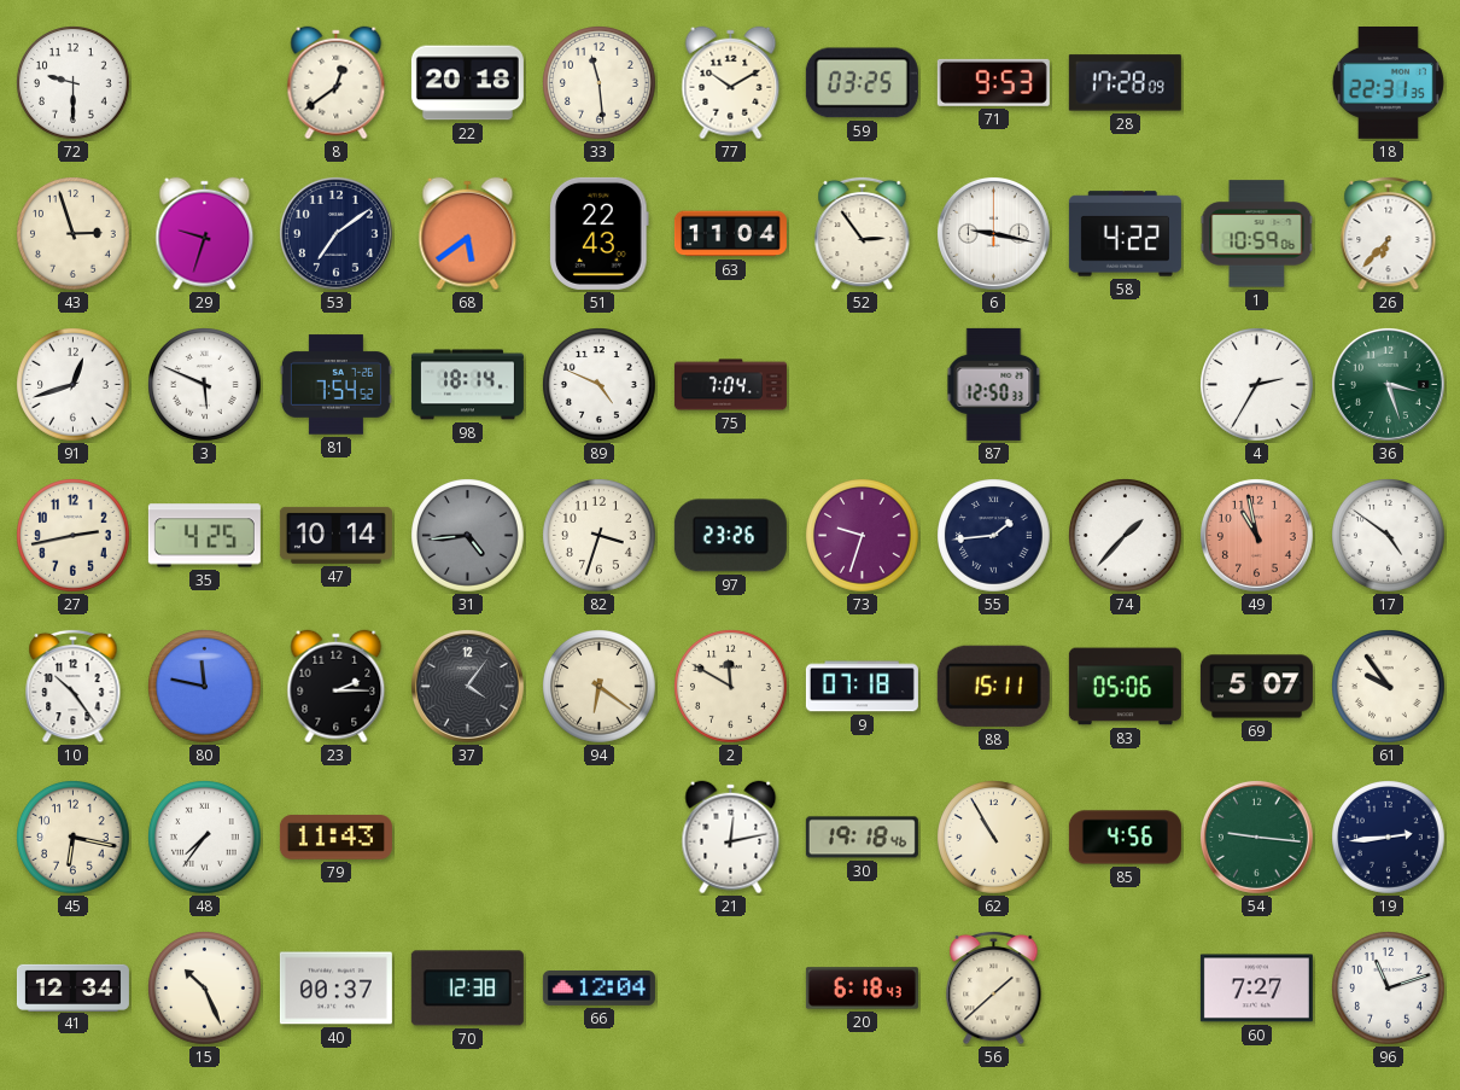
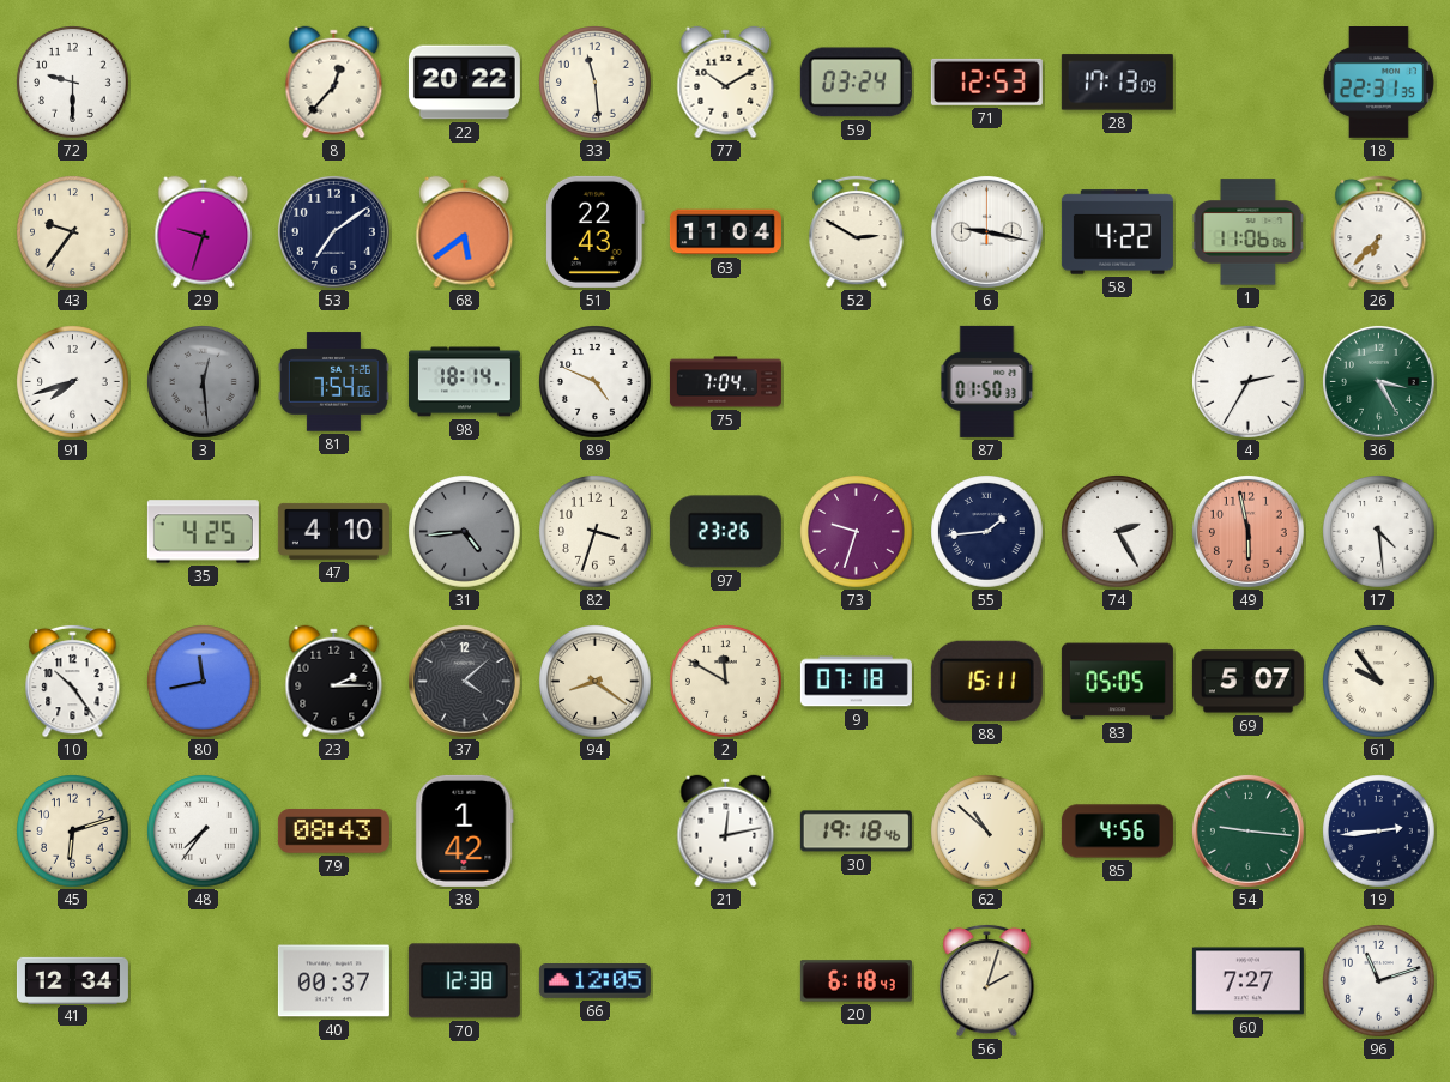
8: 12:39 -> 12:37 (334, 83)
22: 20:18 -> 20:22 (464, 83)
59: 03:25 -> 03:24 (856, 83)
71: 9:53 -> 12:53 (986, 81)
28: 17:28 -> 17:13 (1117, 83)
43: 2:57 -> 9:36 (73, 232)
52: 2:54 -> 2:50 (857, 231)
1: 10:59 -> 11:06 (1249, 232)
91: 12:42 -> 7:42 (73, 382)
3: 5:49 -> 12:29 (204, 382)
3 dial: white -> grey (204, 382)
81: 7:54:52 -> 7:54:06 (333, 382)
87: 12:50 -> 01:50 (987, 381)
36: 3:27 -> 3:25 (1378, 381)
27: 2:43 -> none (74, 536)
47: 10:14 -> 4:10 (333, 531)
74: 1:37 -> 2:25 (1118, 532)
49: 10:58 -> 5:58 (1247, 531)
17: 4:51 -> 4:29 (1379, 532)
80: 11:47 -> 11:43 (204, 682)
37: 4:06 -> 4:08 (464, 681)
94: 6:21 -> 8:21 (596, 682)
83: 05:06 -> 05:05 (1117, 682)
45: 6:17 -> 6:12 (73, 832)
79: 11:43 -> 08:43 (333, 832)
38: none -> 1:42 (465, 830)
62: 10:55 -> 10:52 (987, 832)
15: 10:26 -> none (205, 989)
66: 12:04 -> 12:05 (594, 981)
56: 1:38 -> 2:03 (987, 980)
